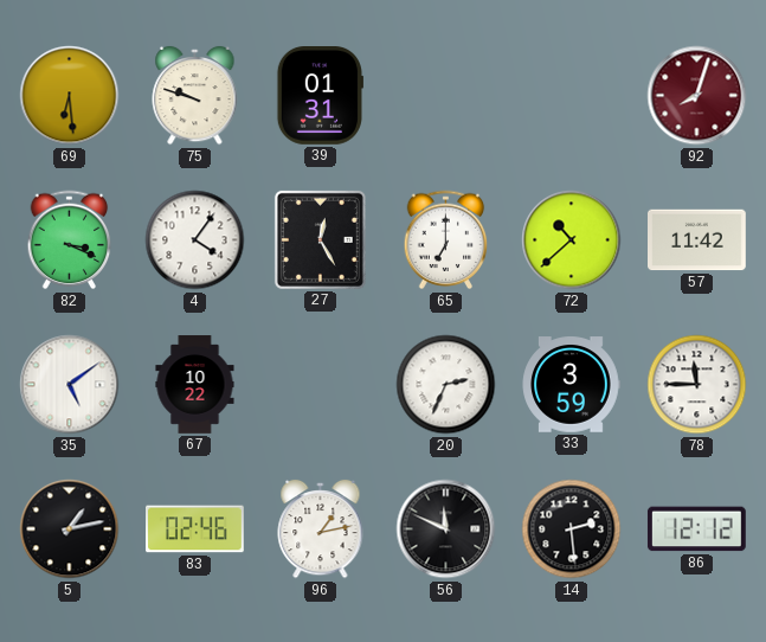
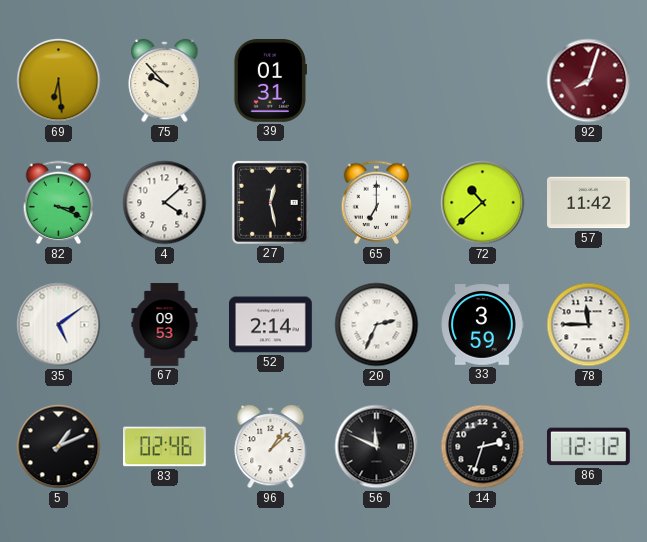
75: 9:48 -> 9:53 (165, 81)
4: 4:06 -> 4:08 (165, 203)
27: 12:25 -> 12:28 (270, 202)
67: 10:22 -> 09:53 (165, 325)
52: none -> 2:14 (271, 325)
5: 1:13 -> 1:11 (59, 447)
96: 1:13 -> 1:08 (271, 447)
14: 2:29 -> 2:33 (483, 447)
